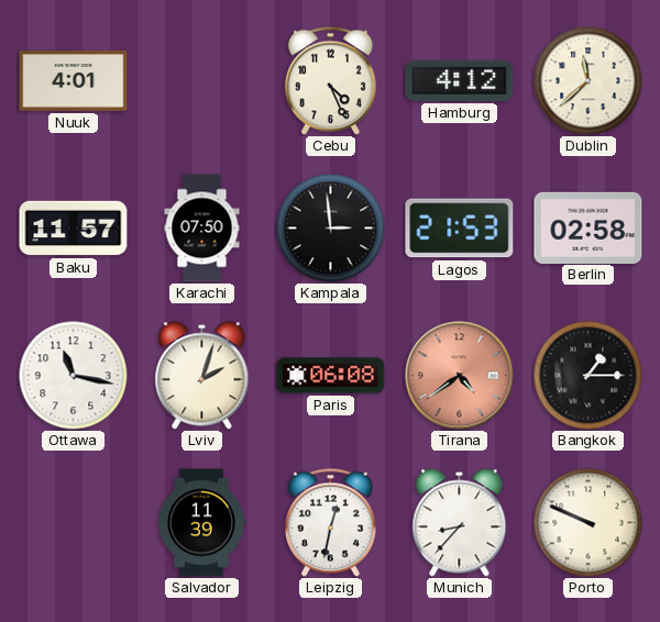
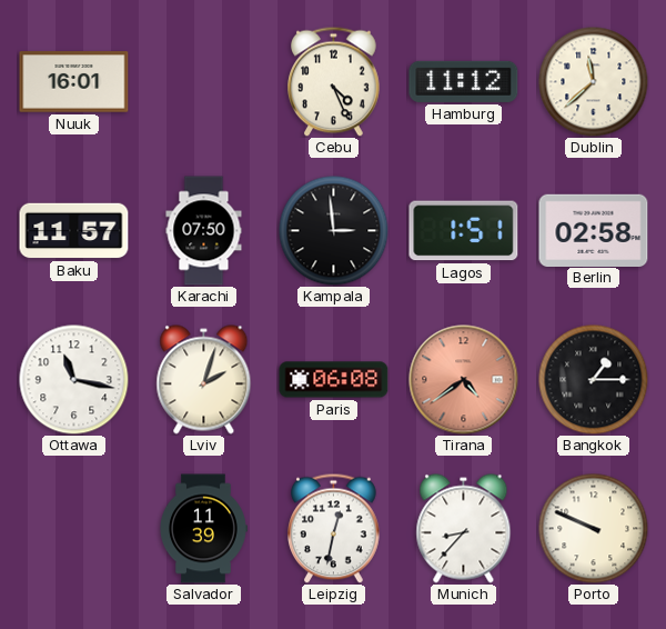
Nuuk: 4:01 -> 16:01 (74, 82)
Hamburg: 4:12 -> 11:12 (464, 81)
Lagos: 21:53 -> 1:51 (464, 231)
